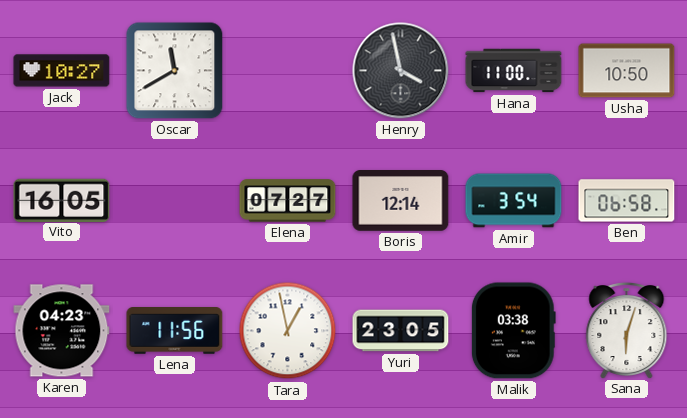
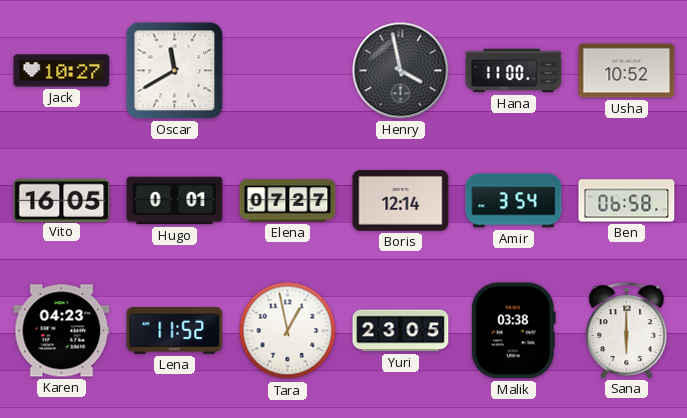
Usha: 10:50 -> 10:52 (627, 71)
Hugo: none -> 0:01 (175, 201)
Lena: 11:56 -> 11:52 (175, 331)
Sana: 6:03 -> 6:00 (627, 331)
